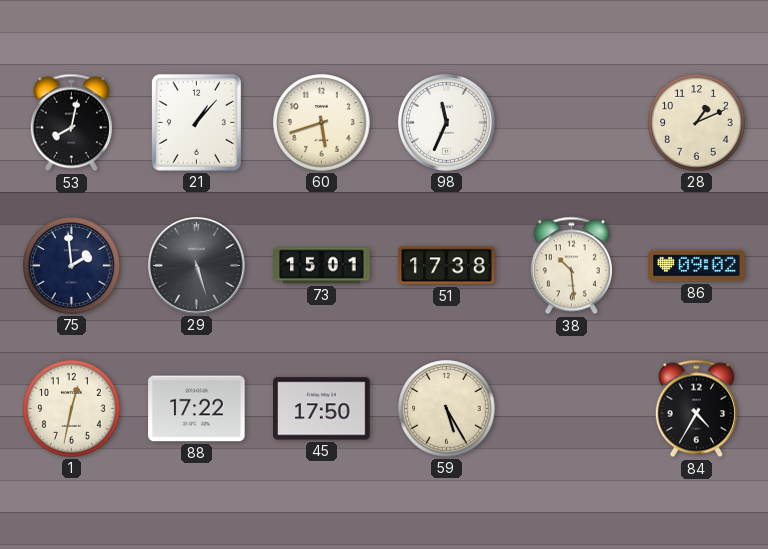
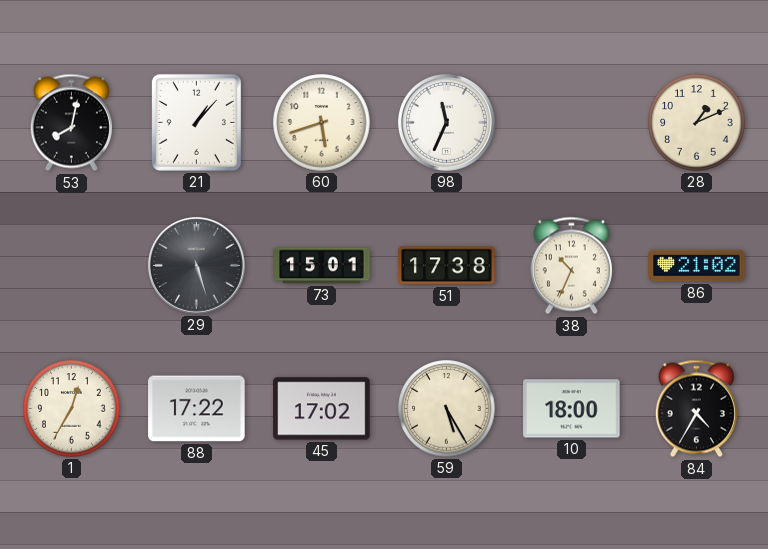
75: 1:59 -> none (72, 266)
38: 10:29 -> 10:34 (571, 266)
86: 09:02 -> 21:02 (697, 266)
1: 12:32 -> 12:35 (72, 409)
45: 17:50 -> 17:02 (322, 409)
10: none -> 18:00 (572, 409)
